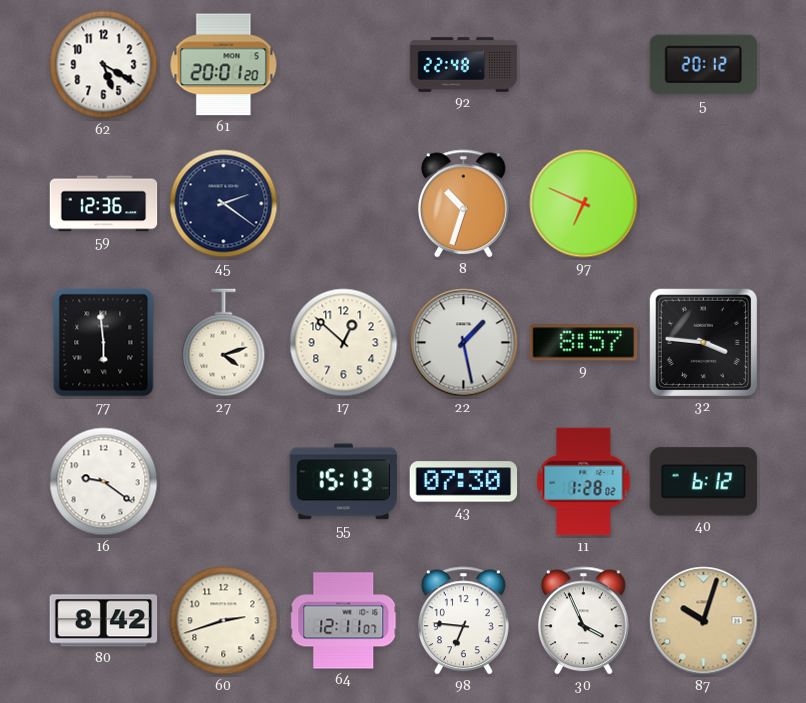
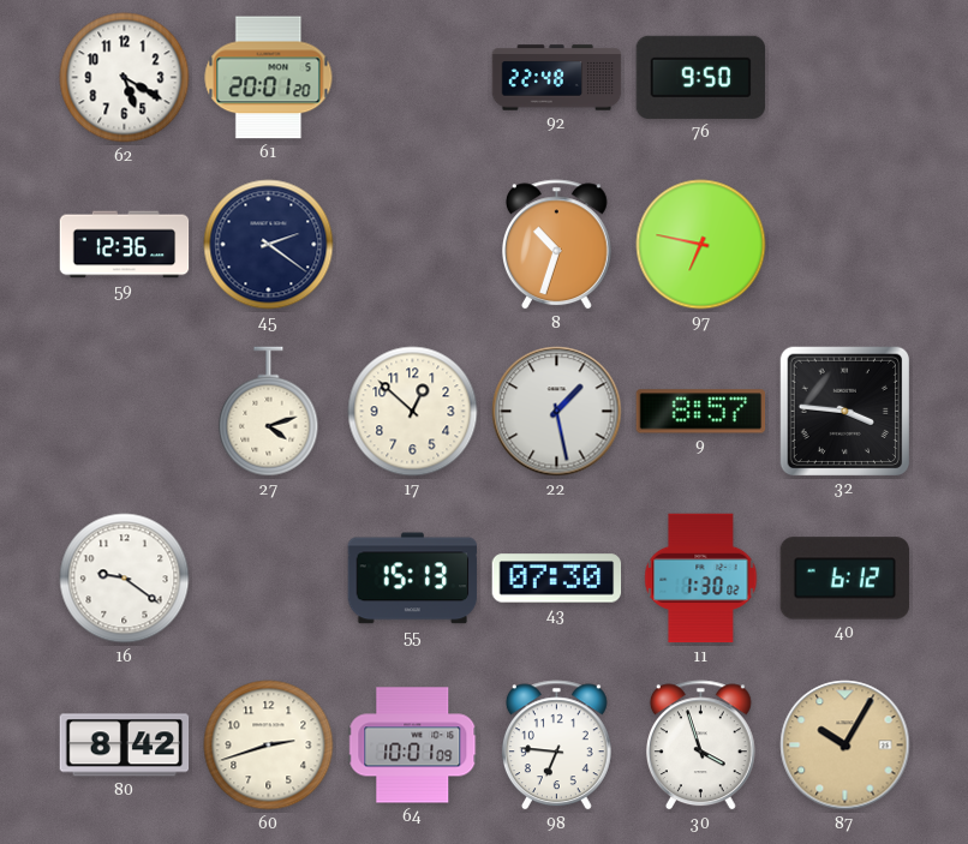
76: none -> 9:50 (701, 77)
5: 20:12 -> none (703, 65)
97: 6:49 -> 6:47 (701, 245)
77: 5:59 -> none (104, 343)
11: 1:28 -> 1:30 (701, 579)
64: 12:11 -> 10:01 (413, 746)
30: 3:56 -> 3:57 (700, 746)
87: 10:03 -> 10:05 (845, 746)
